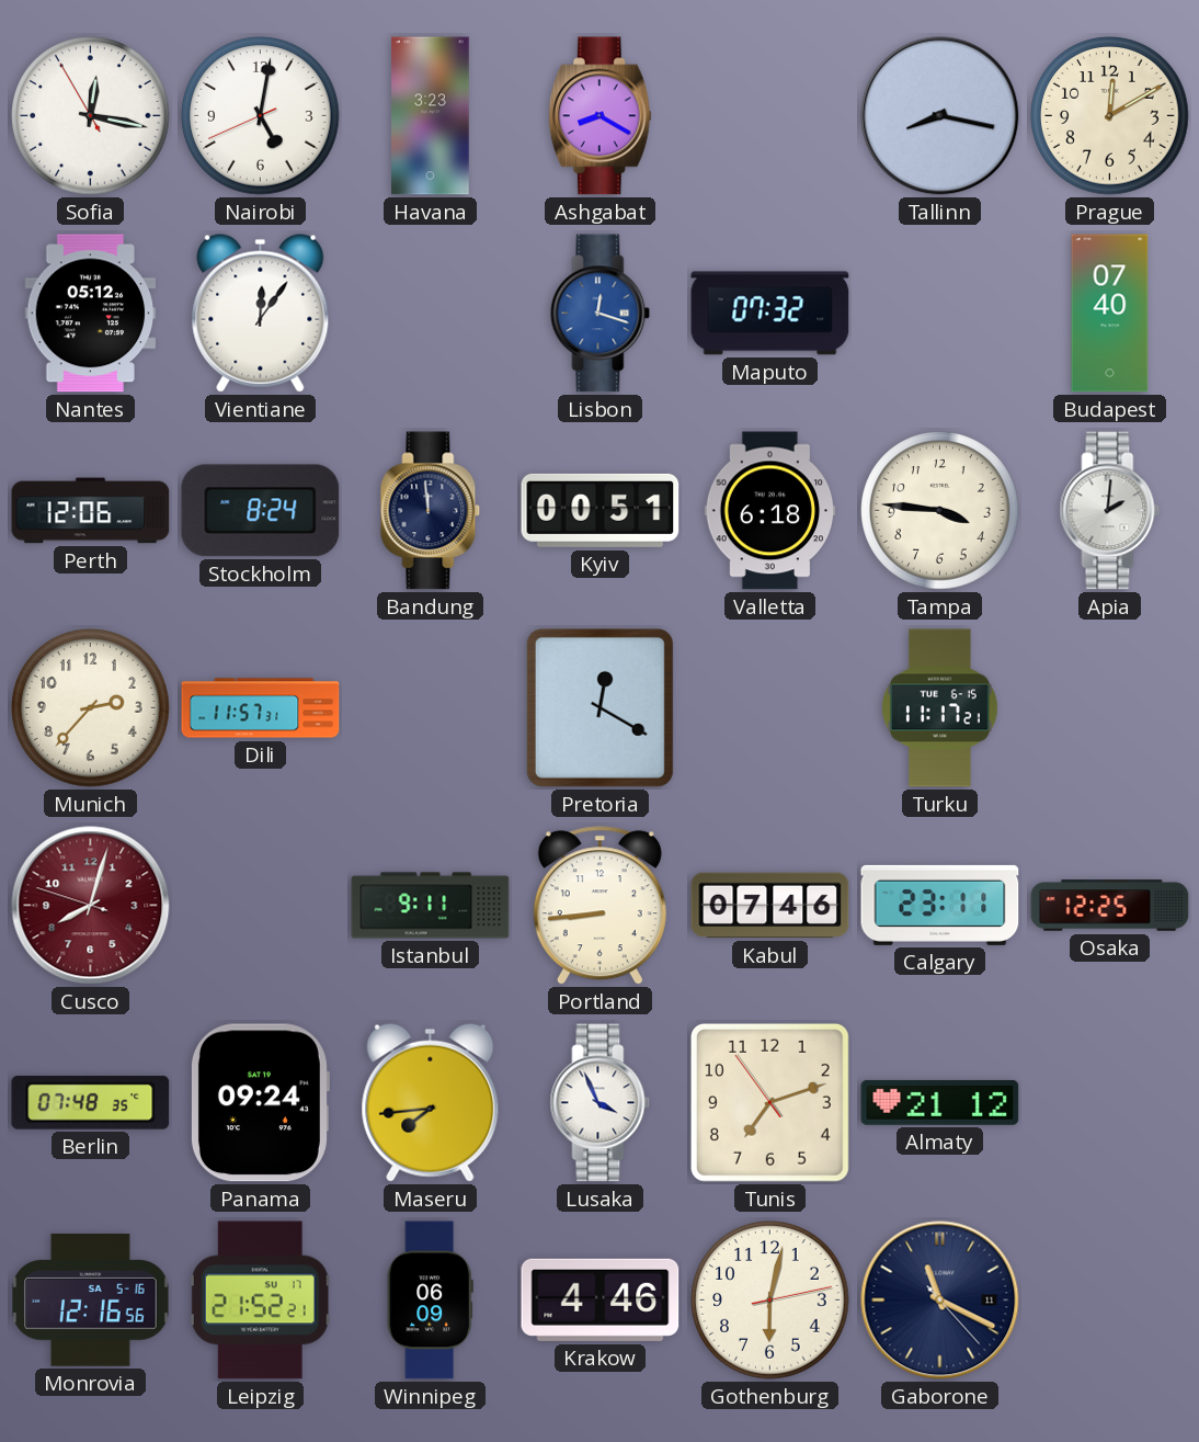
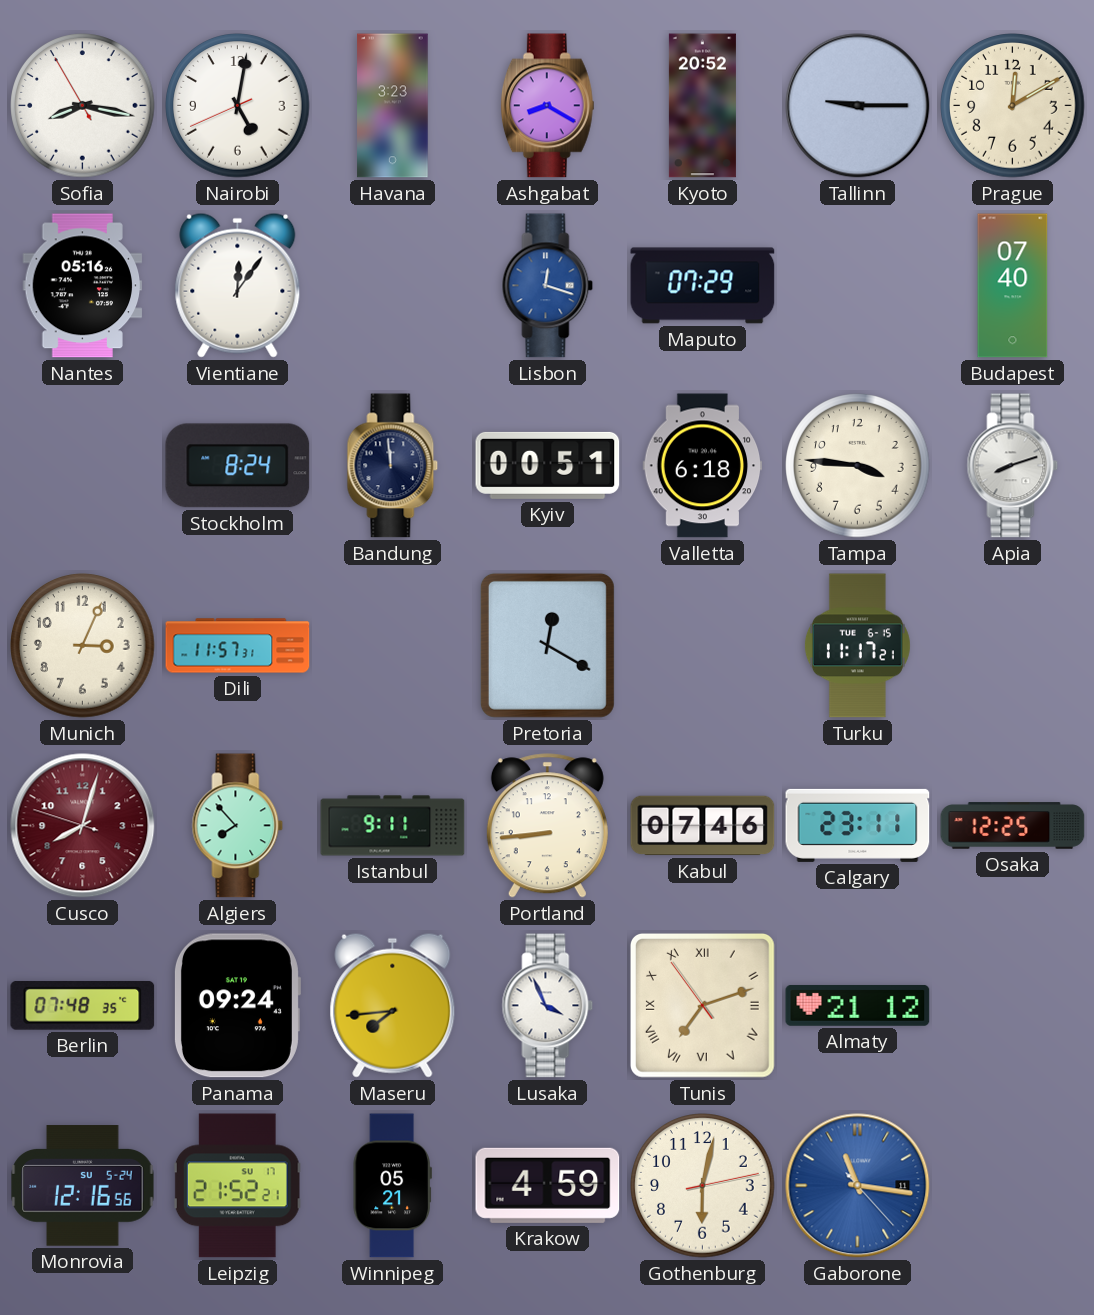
Sofia: 12:16 -> 8:16 (83, 106)
Kyoto: none -> 20:52 (702, 106)
Tallinn: 8:17 -> 9:15 (858, 106)
Nantes: 05:12 -> 05:16 (83, 286)
Maputo: 07:32 -> 07:29 (703, 286)
Perth: 12:06 -> none (91, 511)
Apia: 2:01 -> 8:12 (1013, 466)
Munich: 2:37 -> 3:04 (83, 646)
Algiers: none -> 7:53 (238, 826)
Tunis numerals: Arabic -> Roman (702, 1005)
Monrovia date: SA 5-16 -> SU 5-24 (83, 1186)
Winnipeg: 06:09 -> 05:21 (392, 1186)
Krakow: 4:46 -> 4:59 (548, 1185)
Gaborone: 11:19 -> 11:16 (858, 1186)
Gaborone dial: navy -> blue (858, 1186)
